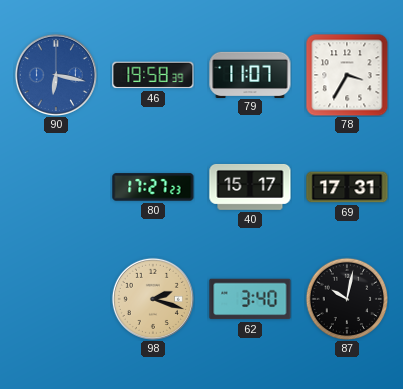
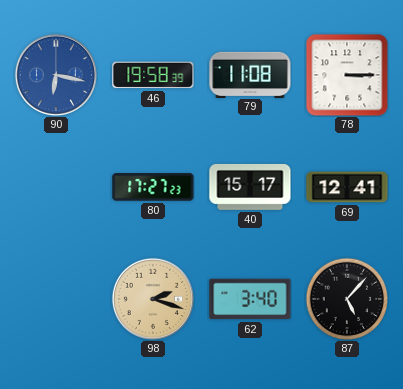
79: 11:07 -> 11:08 (250, 74)
78: 3:35 -> 3:15 (347, 75)
69: 17:31 -> 12:41 (347, 187)
87: 10:02 -> 5:07 (347, 299)
